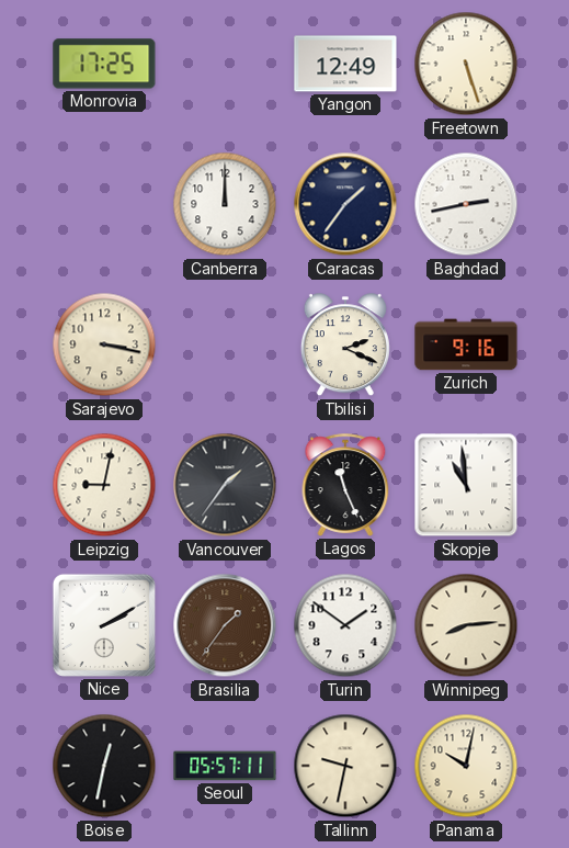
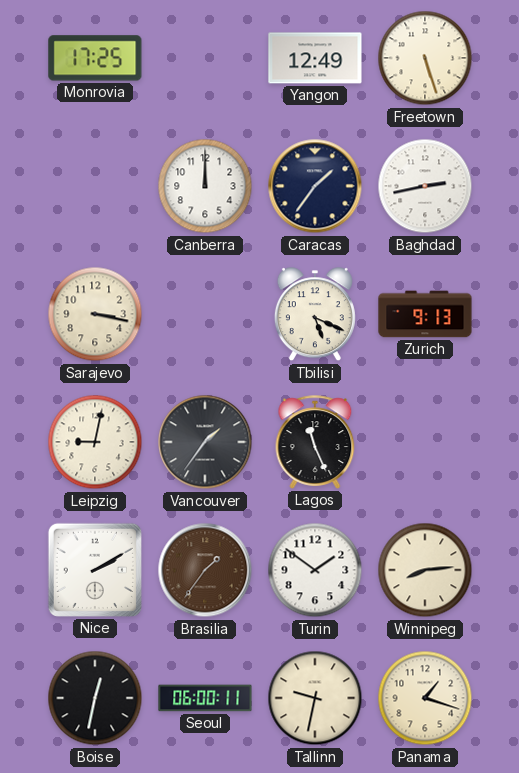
Tbilisi: 2:19 -> 5:19 (315, 315)
Zurich: 9:16 -> 9:13 (425, 314)
Skopje: 10:59 -> none (466, 485)
Seoul: 05:57 -> 06:00 (205, 698)
Panama: 10:02 -> 1:18 (425, 698)
